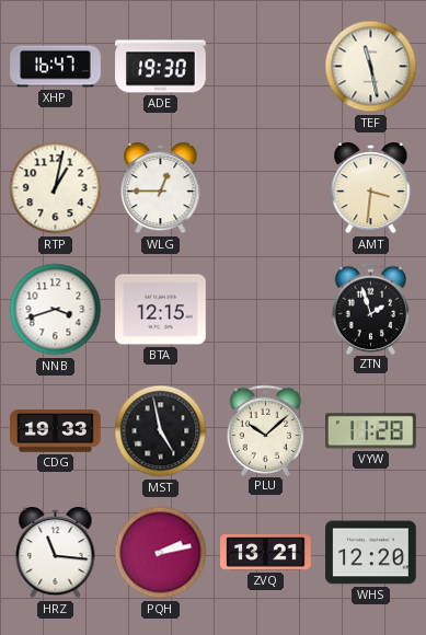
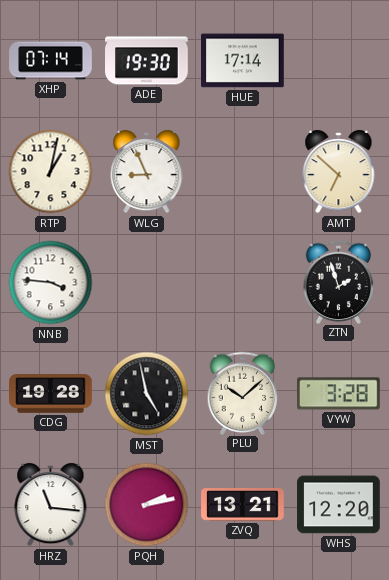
XHP: 16:47 -> 07:14 (51, 61)
HUE: none -> 17:14 (243, 61)
TEF: 11:28 -> none (371, 67)
WLG: 12:45 -> 8:56 (147, 172)
AMT: 3:31 -> 6:52 (339, 172)
NNB: 3:42 -> 3:46 (51, 283)
BTA: 12:15 -> none (161, 310)
CDG: 19:33 -> 19:28 (51, 394)
VYW: 11:28 -> 3:28 (339, 394)
